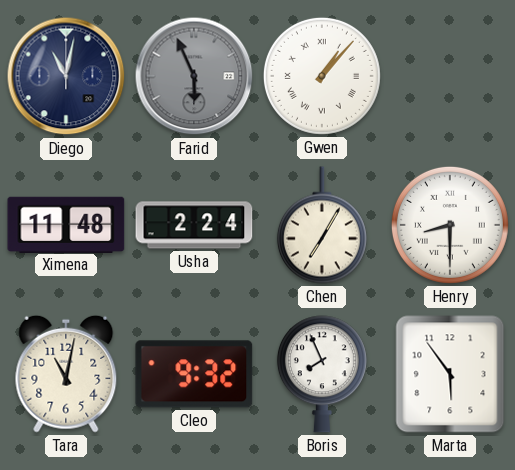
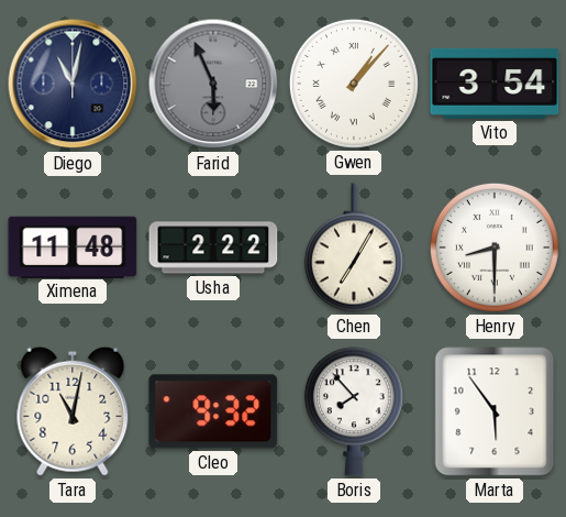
Vito: none -> 3:54 (495, 84)
Usha: 2:24 -> 2:22 (213, 248)
Boris: 7:56 -> 7:53 (354, 411)
